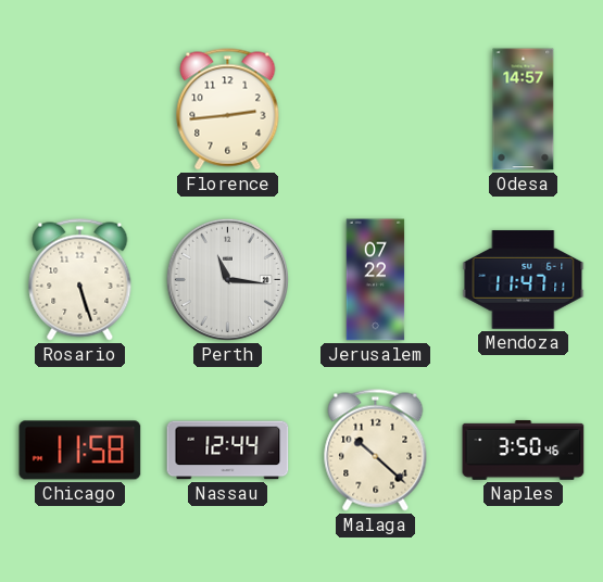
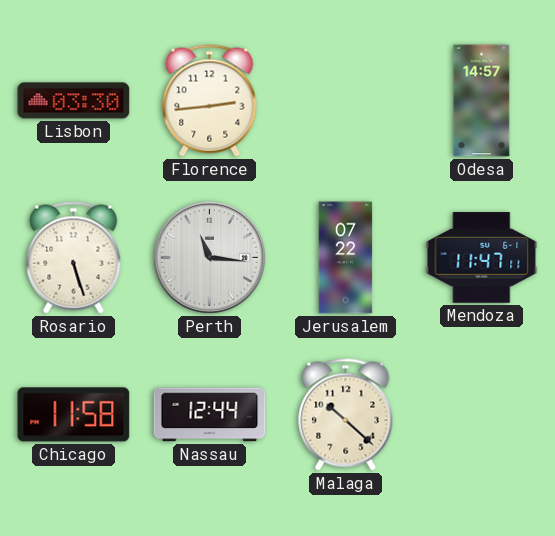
Lisbon: none -> 03:30 (74, 101)
Naples: 3:50 -> none (524, 450)
